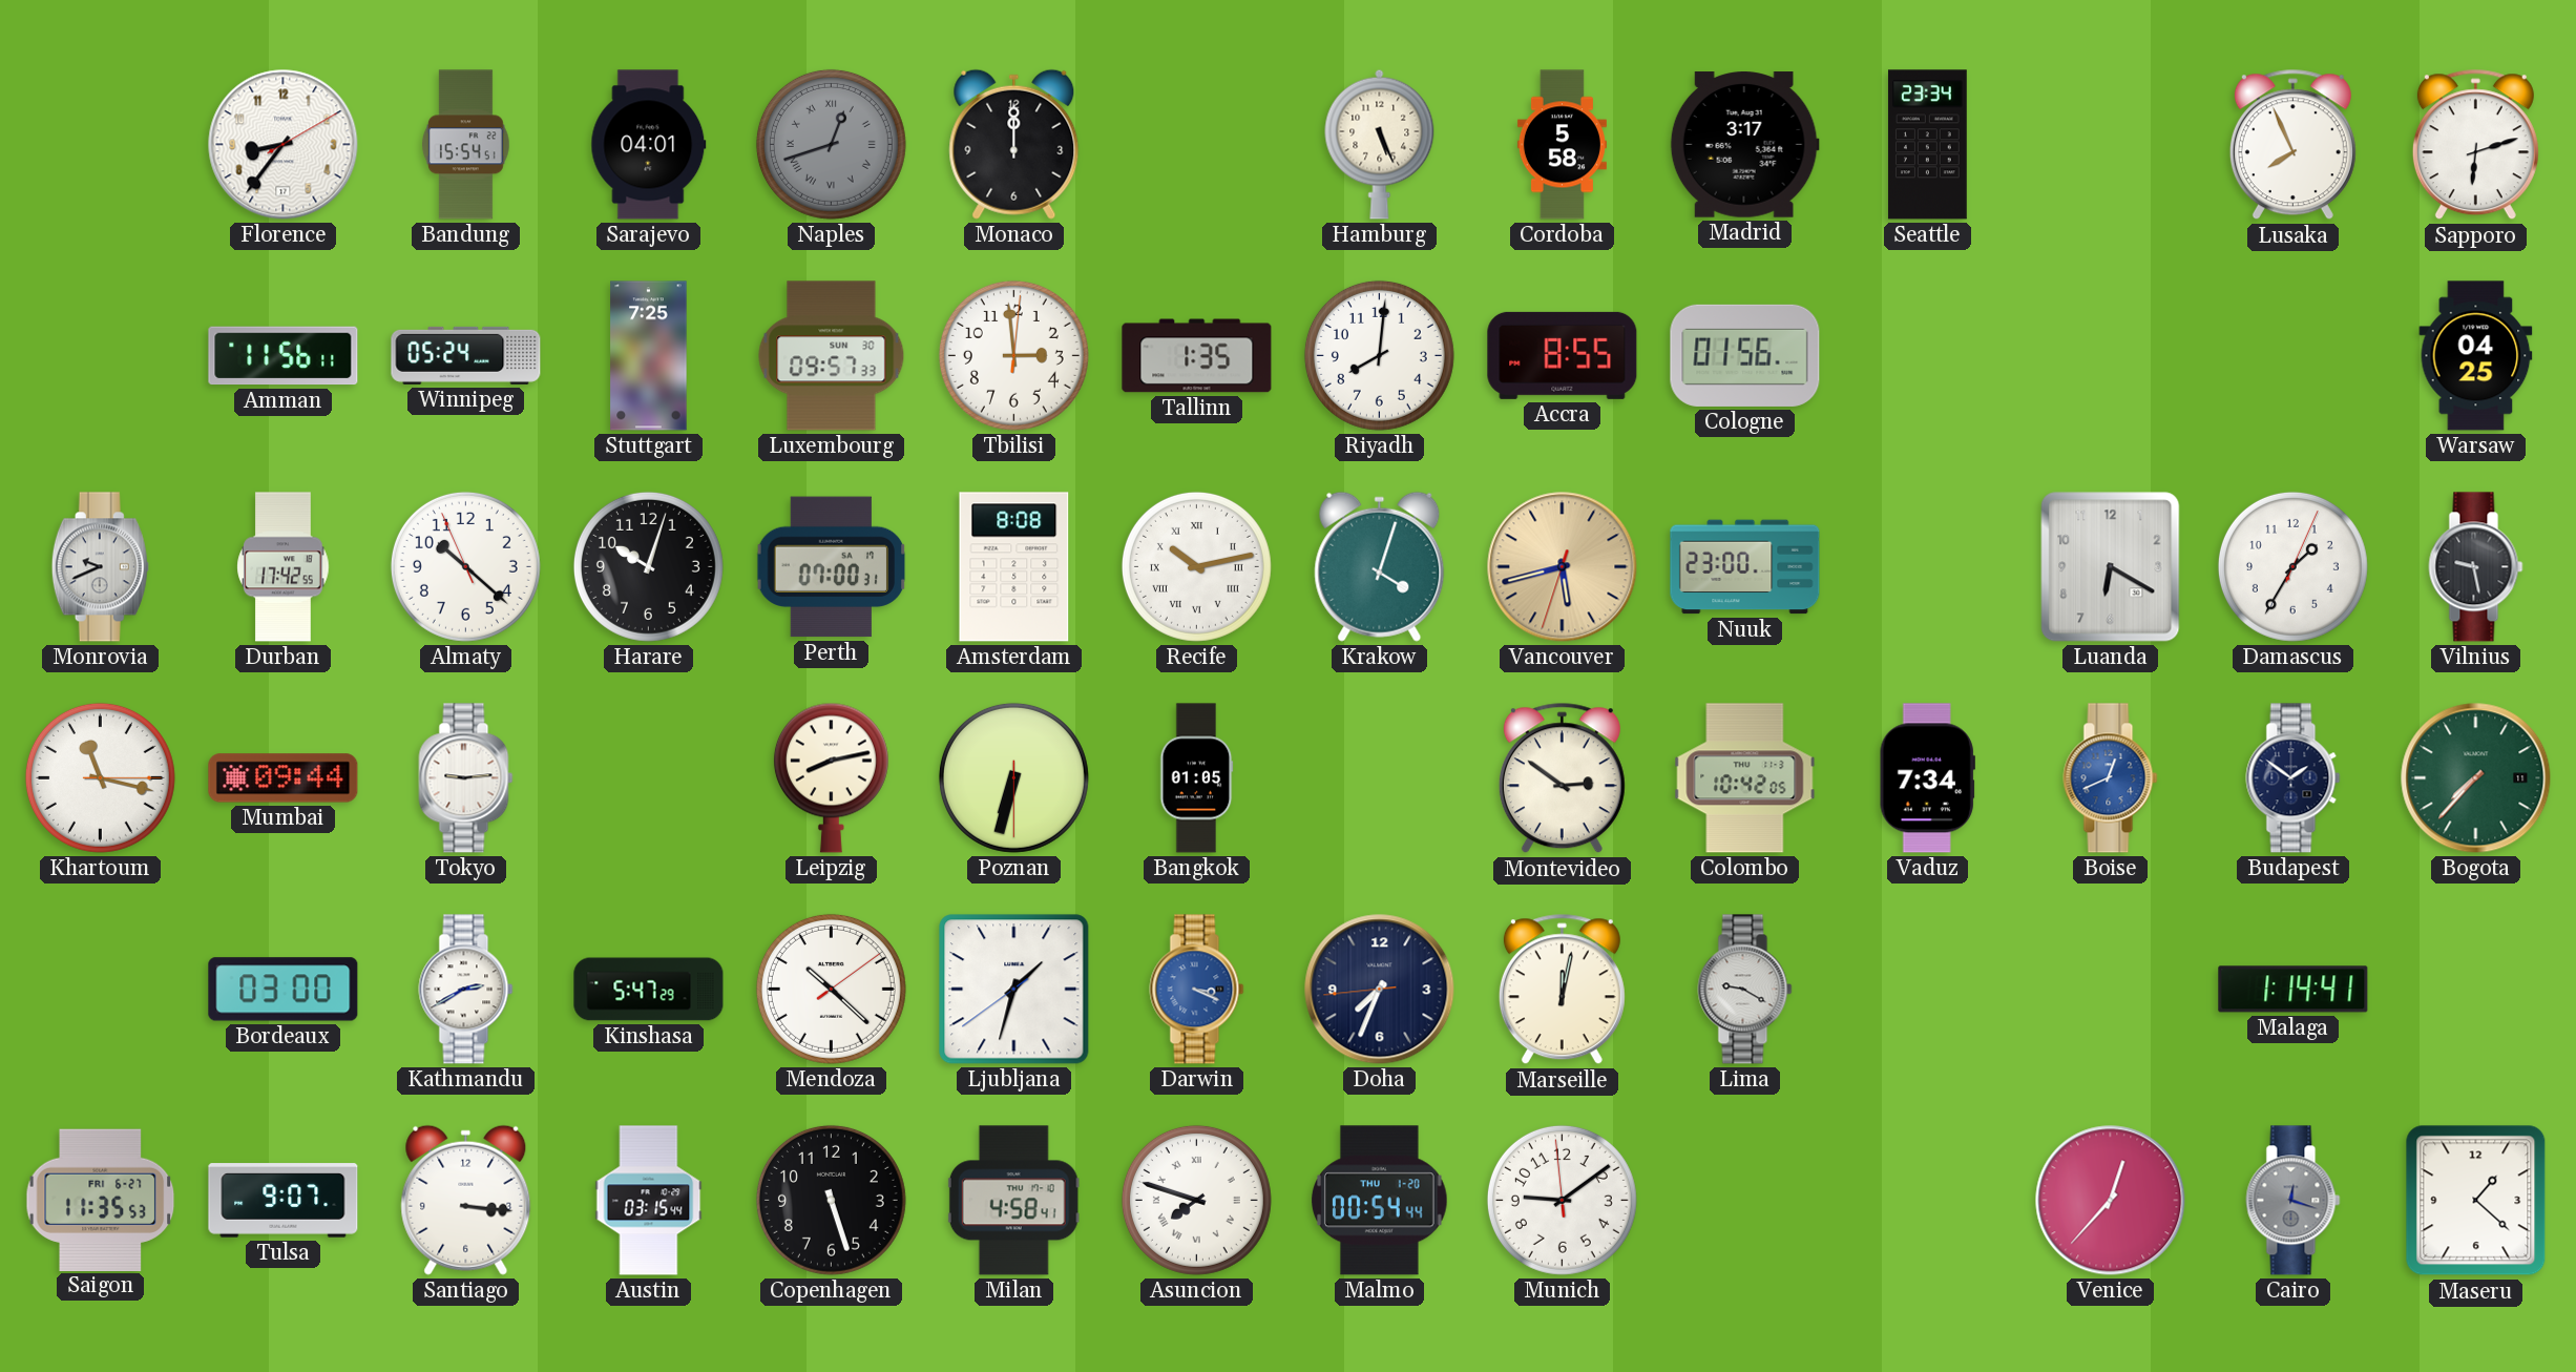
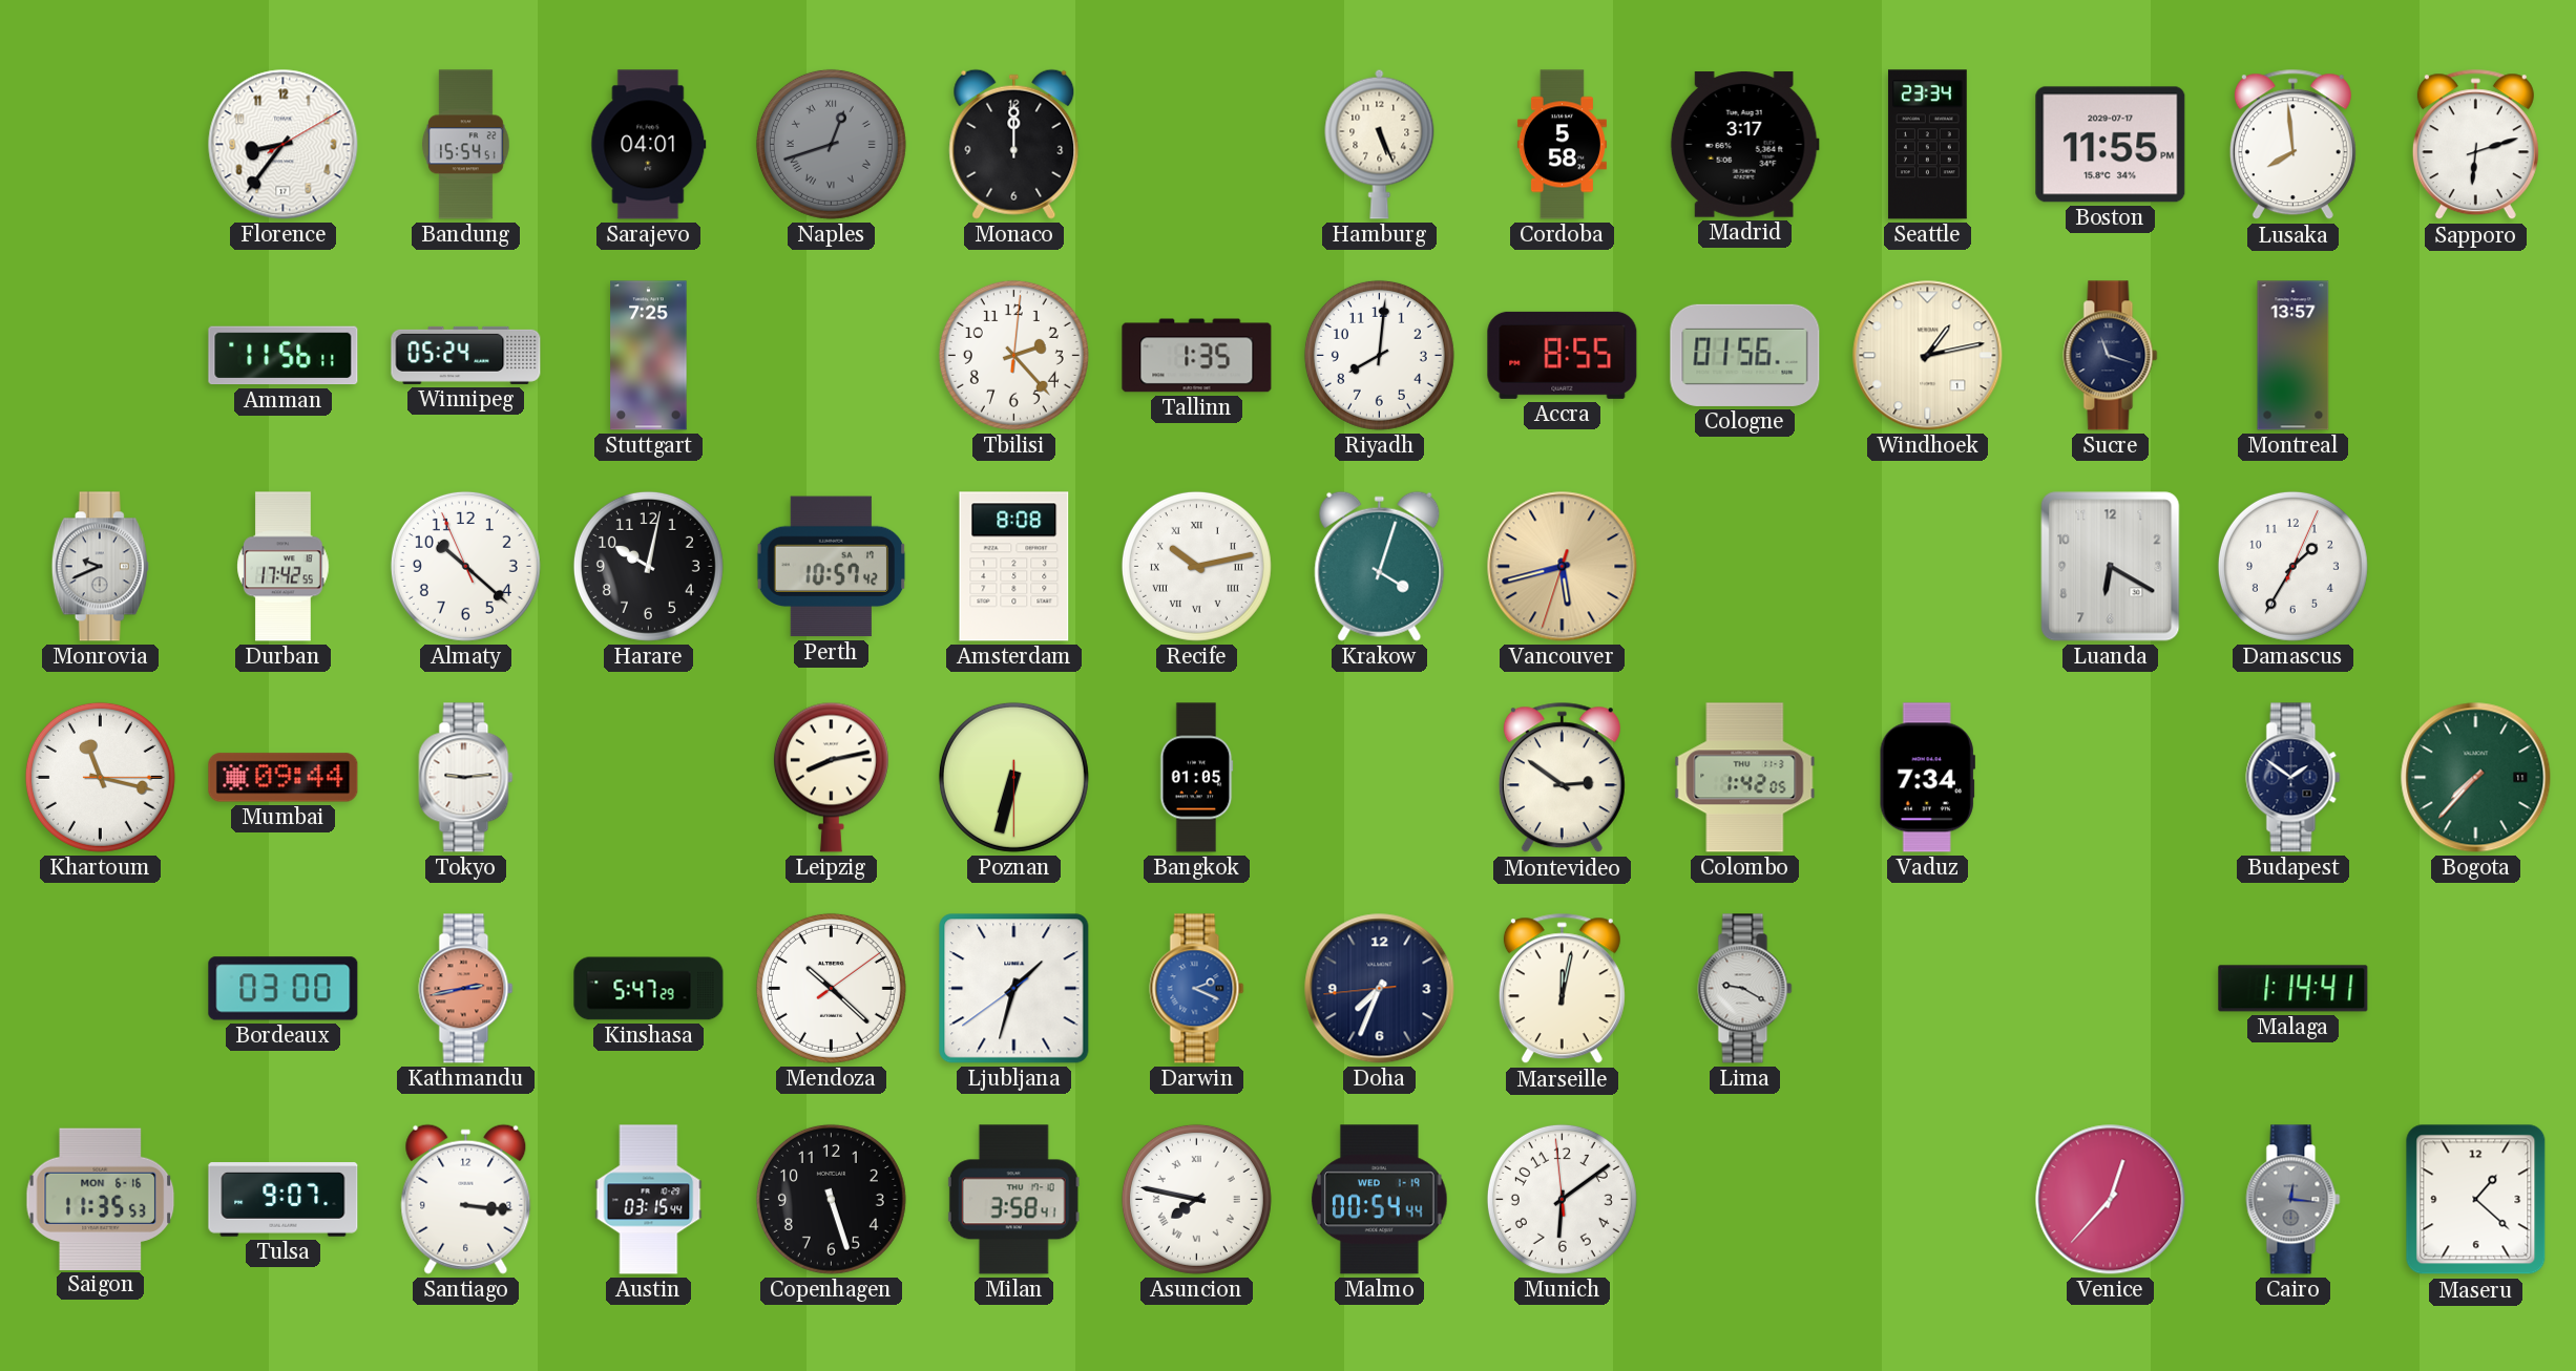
Boston: none -> 11:55 (2111, 145)
Lusaka: 7:56 -> 7:59 (2292, 145)
Luxembourg: 09:57 -> none (832, 356)
Tbilisi: 2:59 -> 2:23 (1013, 355)
Windhoek: none -> 1:13 (1928, 356)
Sucre: none -> 11:18 (2111, 356)
Montreal: none -> 13:57 (2294, 356)
Warsaw: 04:25 -> none (2476, 356)
Harare: 10:03 -> 10:02 (648, 566)
Perth: 07:00 -> 10:57 (832, 567)
Nuuk: 23:00 -> none (1745, 567)
Vilnius: 9:28 -> none (2476, 567)
Colombo: 10:42 -> 1:42 (1745, 778)
Boise: 12:41 -> none (2111, 778)
Kathmandu: 2:40 -> 2:43 (466, 989)
Kathmandu dial: white -> salmon (466, 989)
Darwin: 3:19 -> 2:19 (1197, 989)
Saigon date: FRI 6-27 -> MON 6-16 (101, 1199)
Milan: 4:58 -> 3:58 (1013, 1200)
Asuncion: 7:48 -> 7:47 (1196, 1199)
Malmo date: THU 1-20 -> WED 1-19 (1380, 1200)
Munich: 9:08 -> 6:08 (1562, 1199)
Cairo: 12:18 -> 12:16 (2294, 1200)
